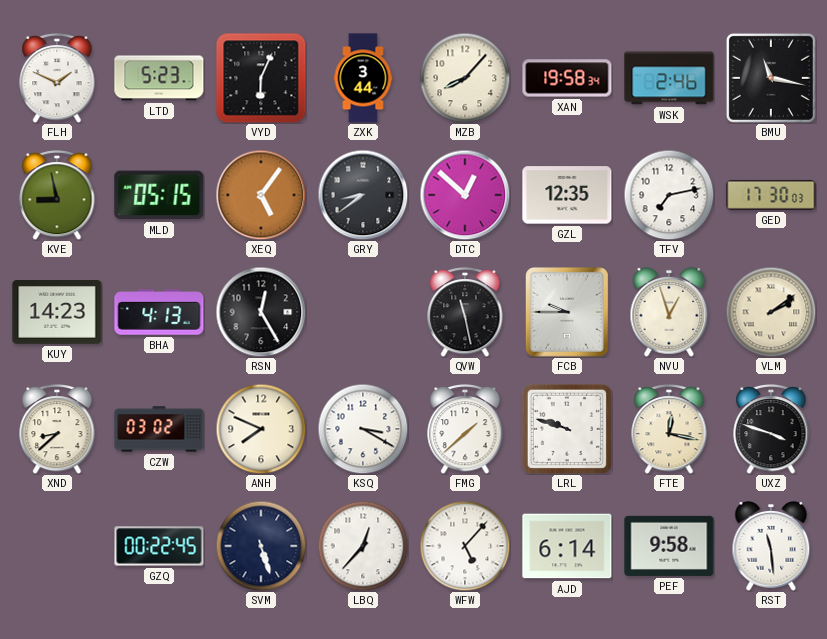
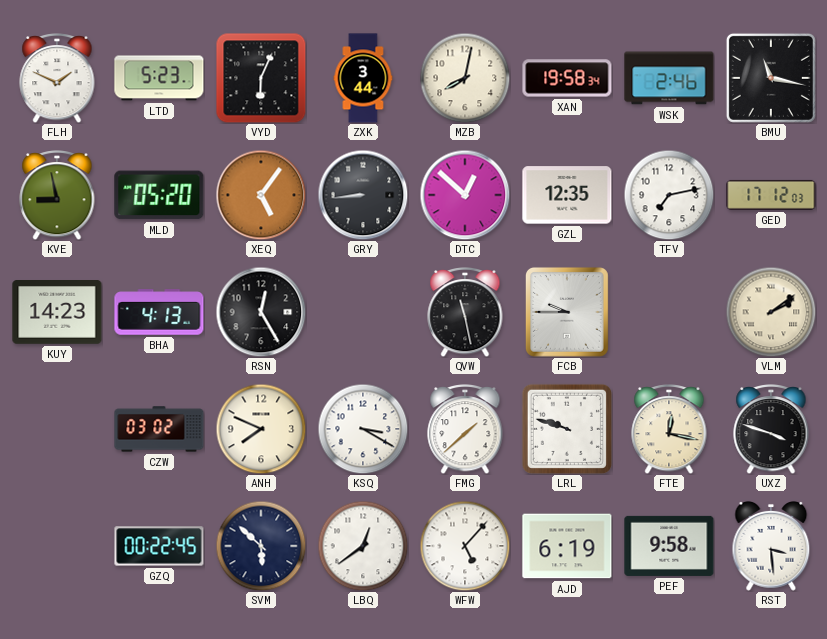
MZB: 8:07 -> 8:02 (465, 78)
MLD: 05:15 -> 05:20 (159, 195)
GRY: 8:39 -> 8:44 (363, 195)
GED: 17:30 -> 17:12 (771, 195)
NVU: 12:57 -> none (669, 312)
XND: 8:38 -> none (57, 430)
SVM: 5:27 -> 5:52 (261, 546)
LBQ: 12:37 -> 12:39 (363, 546)
AJD: 6:14 -> 6:19 (567, 546)
RST: 11:29 -> 3:29 (771, 546)
